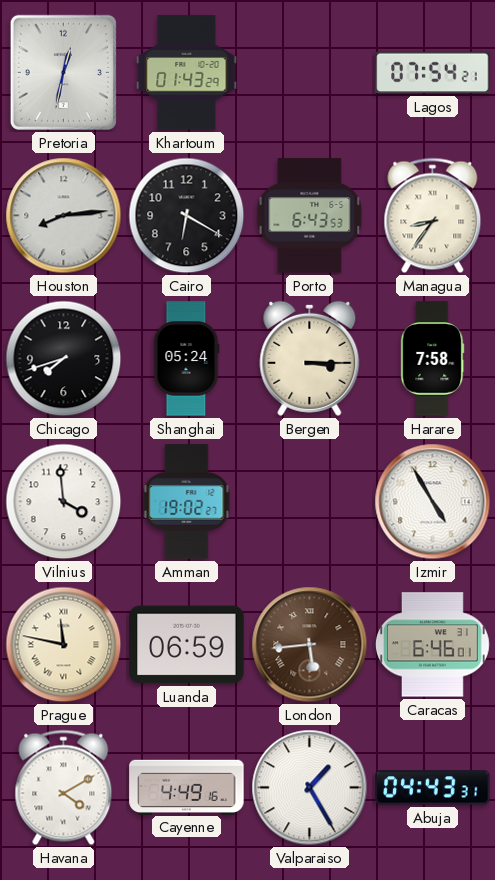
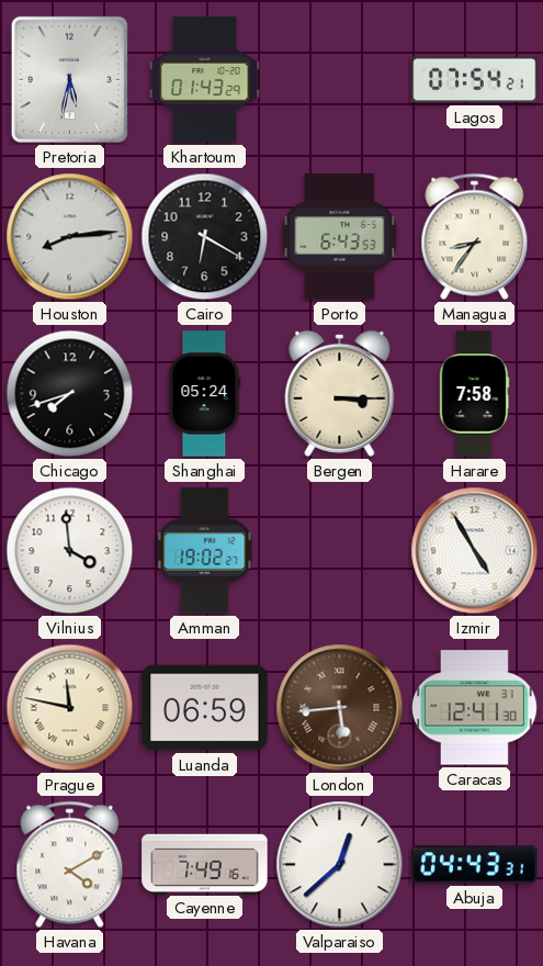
Pretoria: 12:32 -> 5:32 (69, 79)
Caracas: 6:46 -> 12:41 (475, 708)
Cayenne: 4:49 -> 7:49 (205, 864)
Valparaiso: 1:25 -> 12:38 (340, 865)
